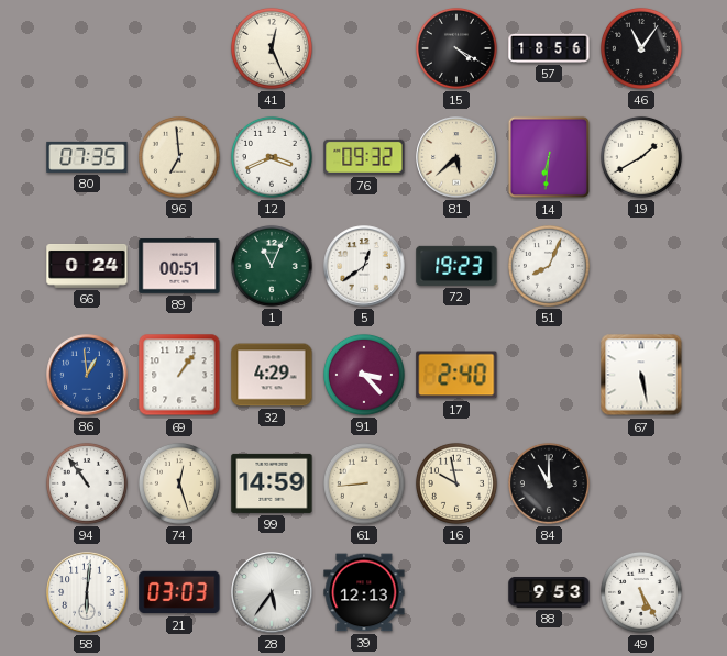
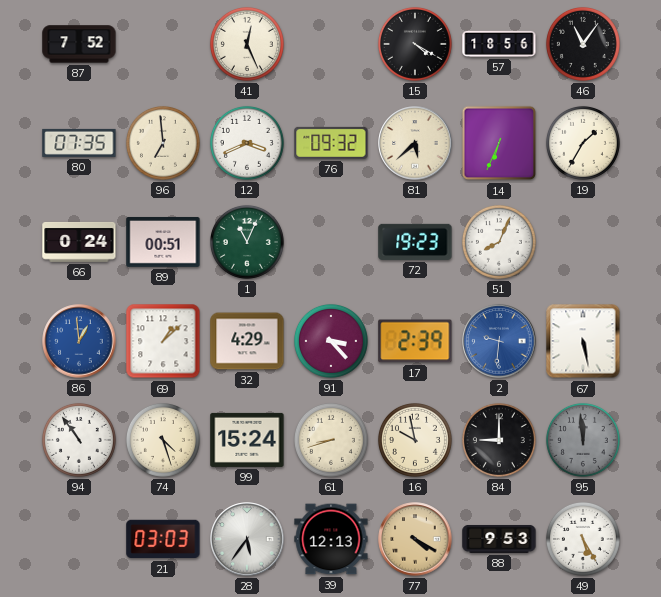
87: none -> 7:52 (79, 44)
14: 6:31 -> 6:34 (499, 143)
19: 1:40 -> 1:35 (583, 143)
5: 12:39 -> none (364, 266)
69: 1:06 -> 1:08 (163, 341)
17: 2:40 -> 2:39 (415, 341)
2: none -> 9:31 (499, 341)
74: 12:27 -> 4:27 (163, 440)
99: 14:59 -> 15:24 (247, 440)
61: 8:44 -> 8:42 (331, 440)
84: 11:00 -> 9:00 (499, 440)
95: none -> 11:59 (583, 440)
58: 6:01 -> none (87, 592)
77: none -> 4:20 (415, 539)
